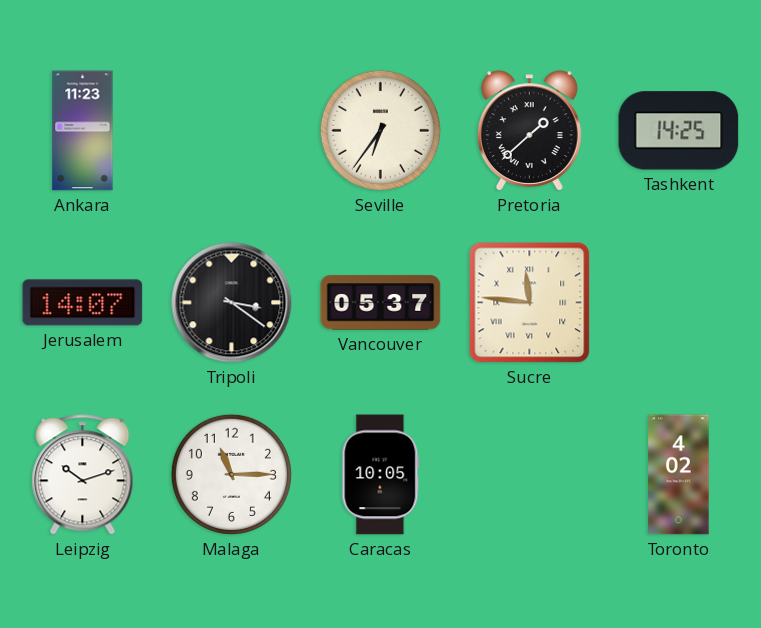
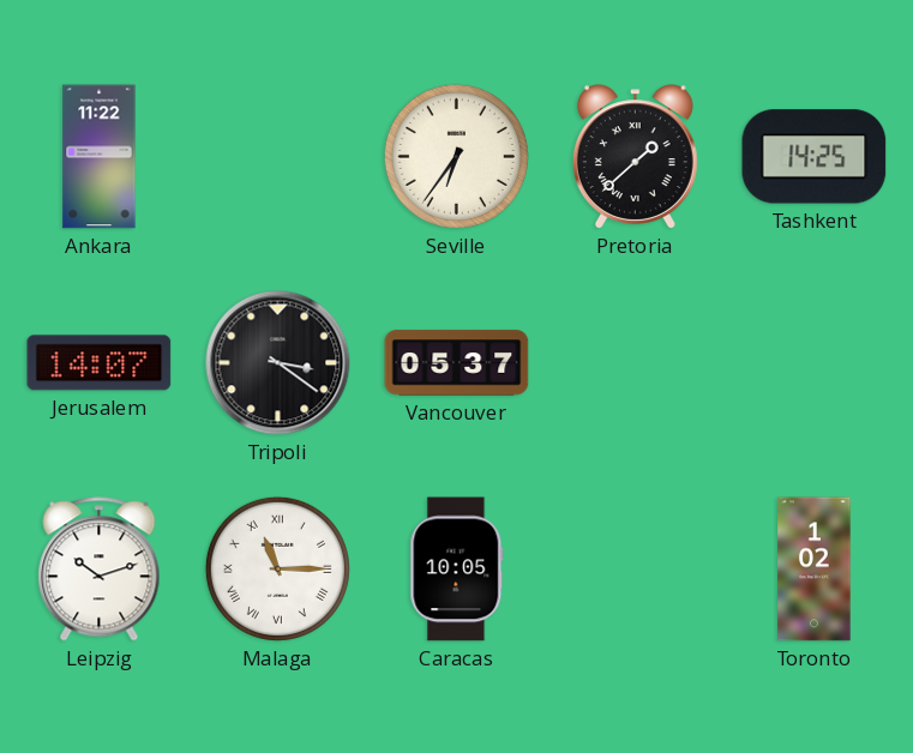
Ankara: 11:23 -> 11:22 (100, 157)
Sucre: 11:46 -> none (530, 303)
Malaga numerals: Arabic -> Roman (277, 568)
Toronto: 4:02 -> 1:02 (815, 570)
